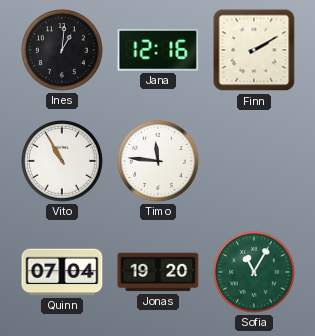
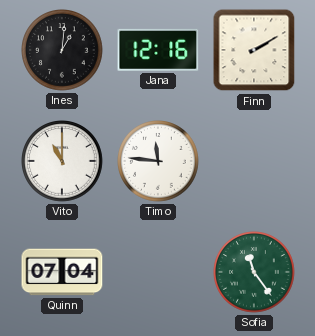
Vito: 10:55 -> 11:00 (63, 162)
Jonas: 19:20 -> none (158, 272)
Sofia: 11:05 -> 11:24 (255, 273)
